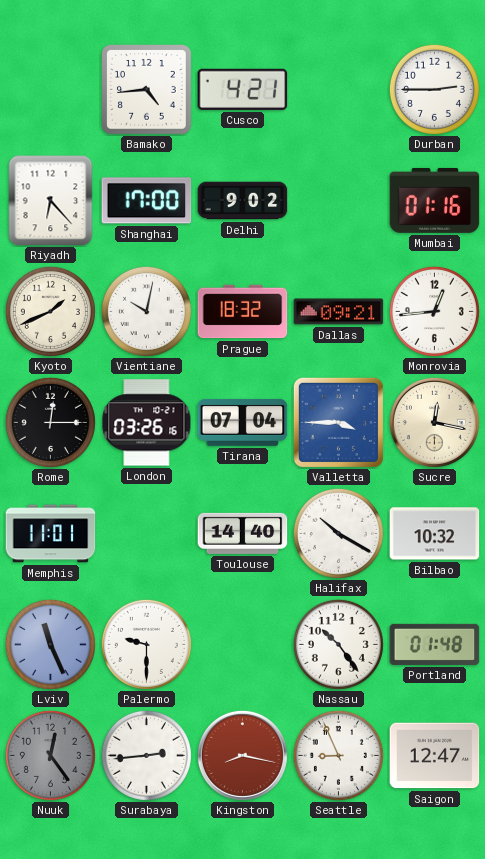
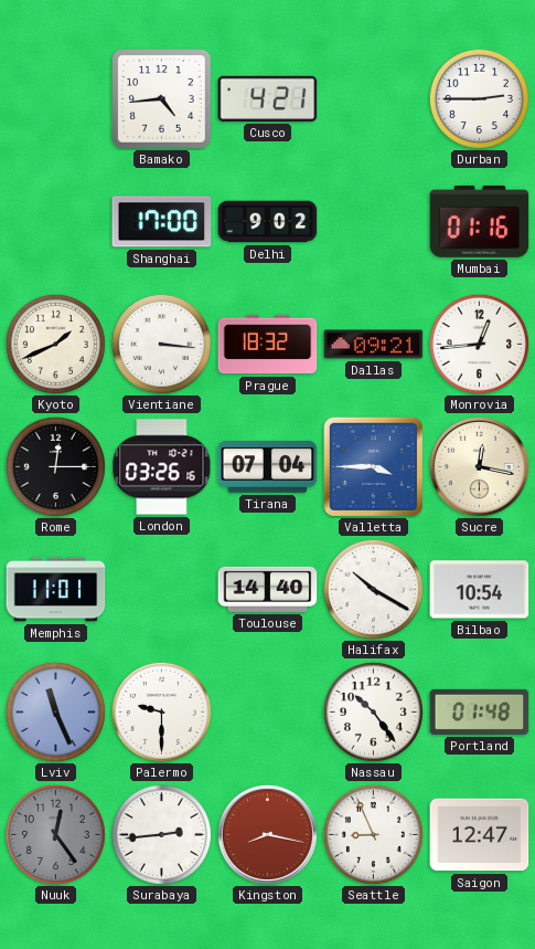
Riyadh: 6:23 -> none (51, 201)
Vientiane: 10:02 -> 3:16 (161, 344)
Bilbao: 10:32 -> 10:54 (480, 590)
